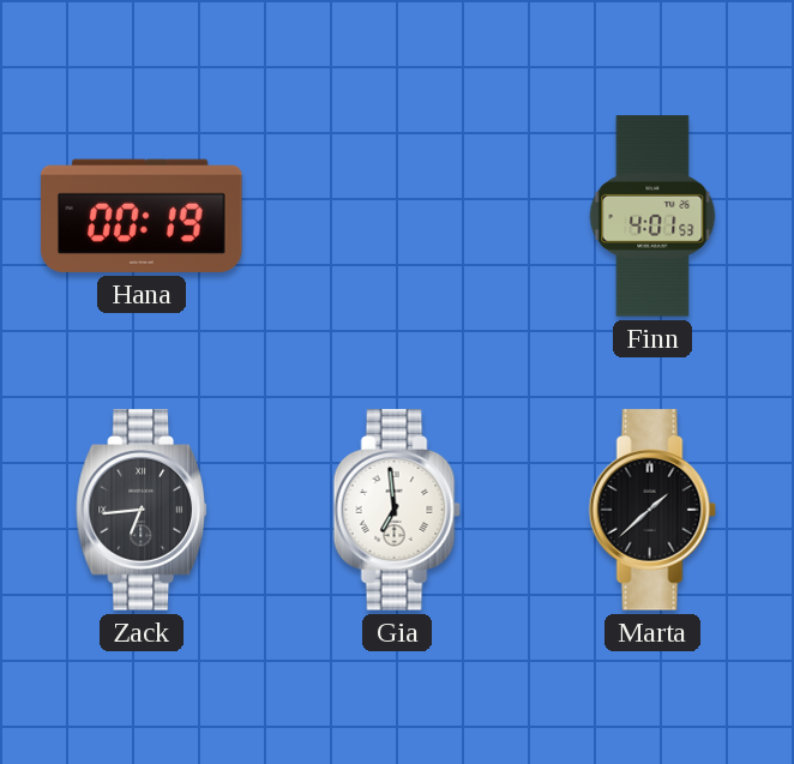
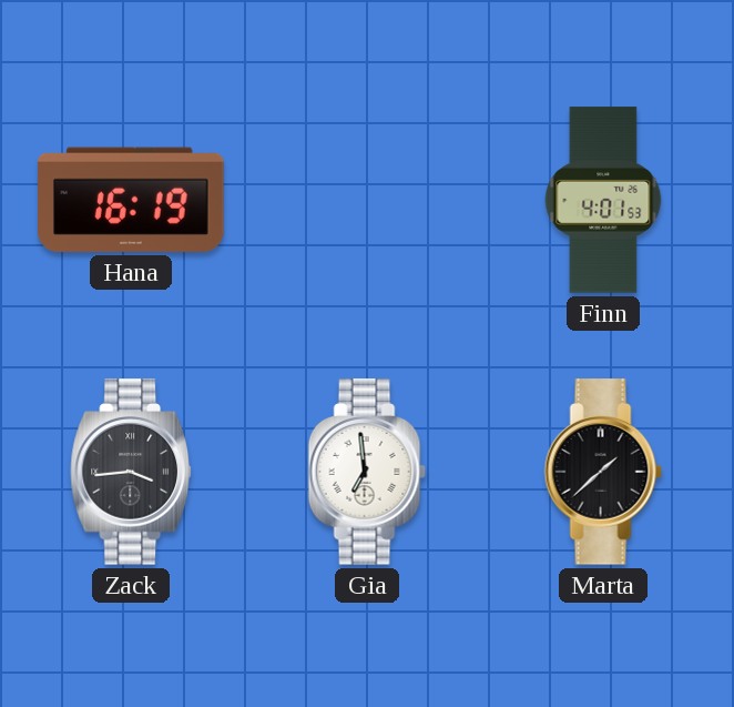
Hana: 00:19 -> 16:19 (131, 200)
Zack: 6:44 -> 3:44 (132, 472)
